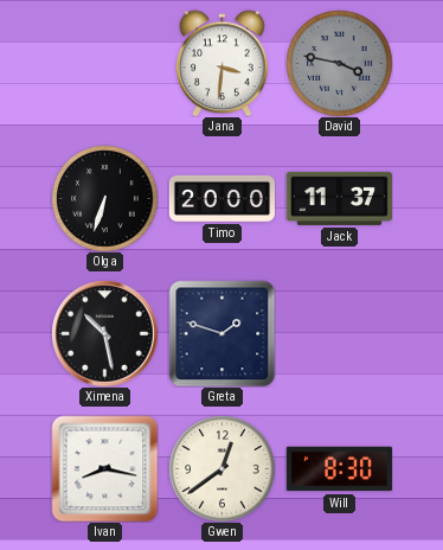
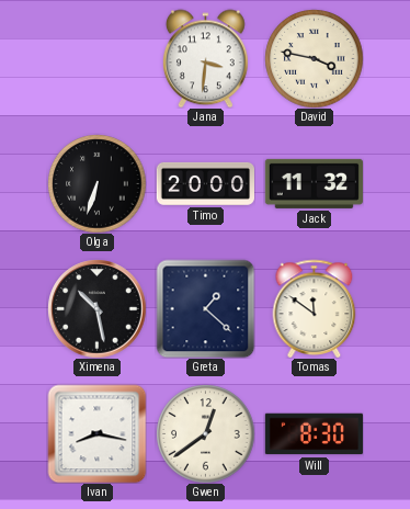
David dial: grey -> cream (314, 58)
Jack: 11:37 -> 11:32 (314, 183)
Greta: 1:48 -> 1:22 (205, 308)
Tomas: none -> 11:51 (315, 308)
